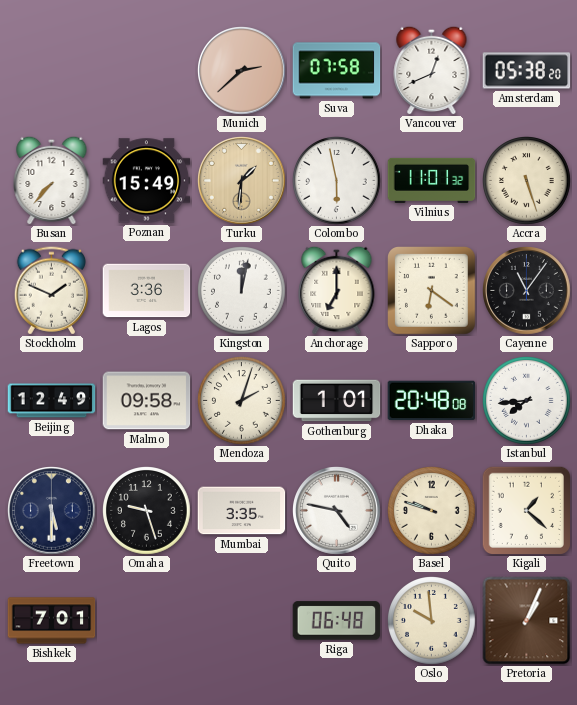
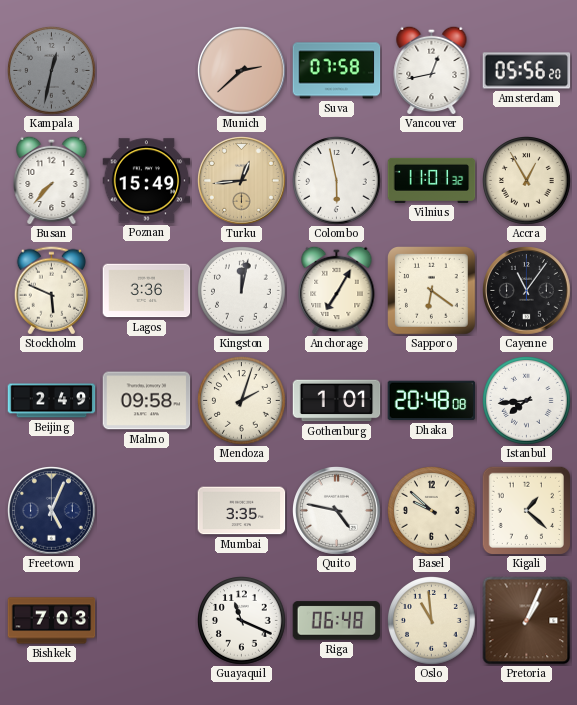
Kampala: none -> 12:32 (52, 71)
Vancouver: 12:41 -> 12:43 (432, 70)
Amsterdam: 05:38 -> 05:56 (527, 71)
Turku: 1:31 -> 12:44 (242, 181)
Accra: 5:27 -> 12:55 (527, 181)
Stockholm: 1:49 -> 5:49 (51, 291)
Anchorage: 7:00 -> 7:05 (337, 290)
Beijing: 12:49 -> 2:49 (52, 401)
Freetown: 5:30 -> 5:04 (52, 511)
Omaha: 9:27 -> none (147, 511)
Basel: 9:48 -> 9:52 (432, 511)
Bishkek: 7:01 -> 7:03 (52, 621)
Guayaquil: none -> 11:19 (242, 621)
Oslo: 9:59 -> 10:59 (432, 621)
